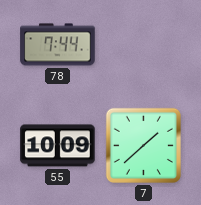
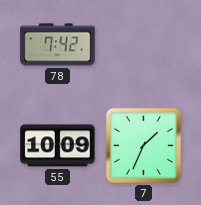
78: 7:44 -> 7:42 (58, 45)
7: 1:38 -> 1:34 (143, 145)
